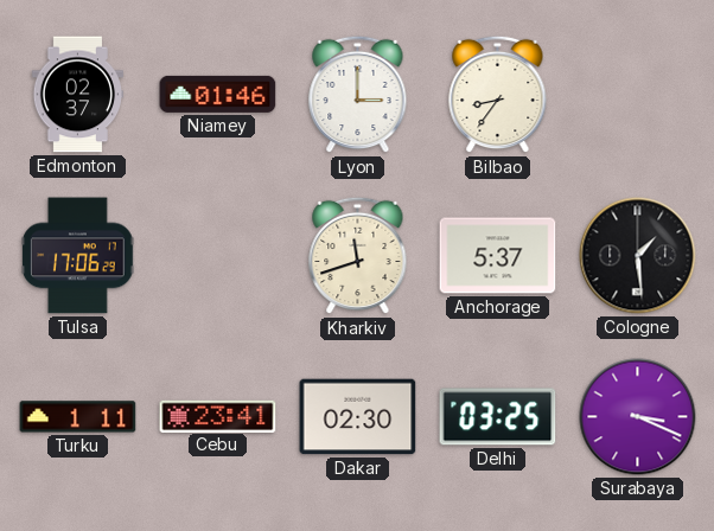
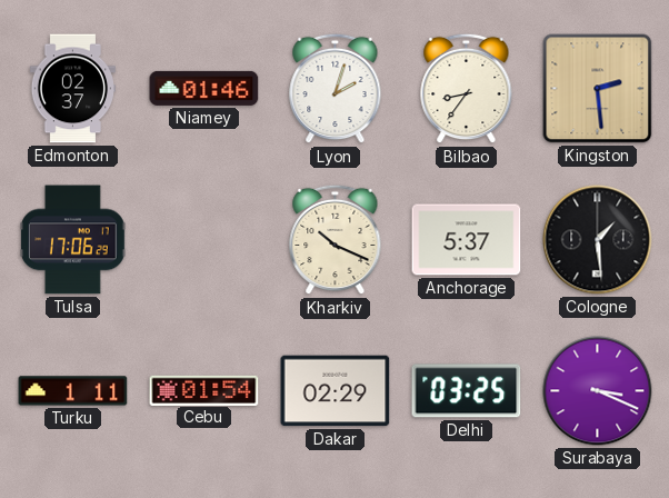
Lyon: 3:00 -> 2:03 (336, 89)
Kingston: none -> 2:29 (598, 89)
Kharkiv: 11:42 -> 10:19 (336, 240)
Cebu: 23:41 -> 01:54 (204, 390)
Dakar: 02:30 -> 02:29 (336, 391)
